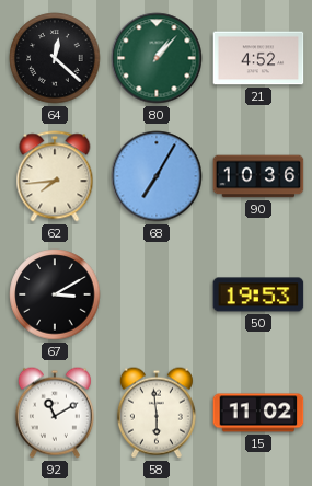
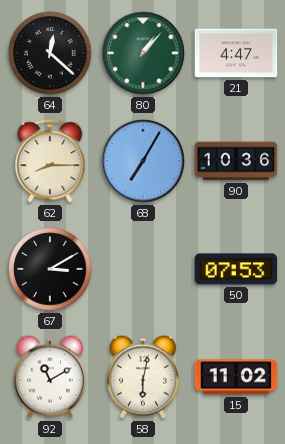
21: 4:52 -> 4:47 (236, 53)
62: 7:44 -> 8:15 (50, 161)
50: 19:53 -> 07:53 (236, 269)
58: 5:59 -> 6:02 (143, 377)
